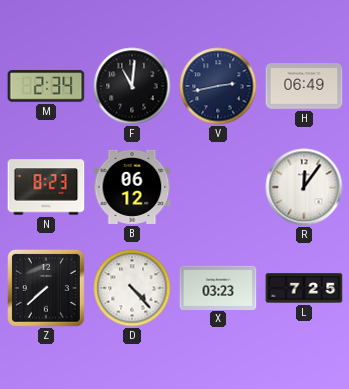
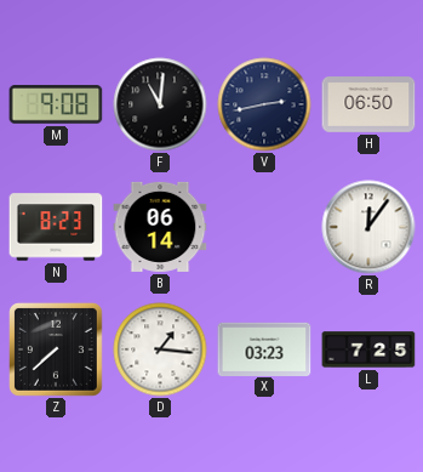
M: 2:34 -> 9:08 (56, 104)
H: 06:49 -> 06:50 (368, 106)
B: 06:12 -> 06:14 (160, 227)
D: 4:23 -> 1:16 (160, 349)
